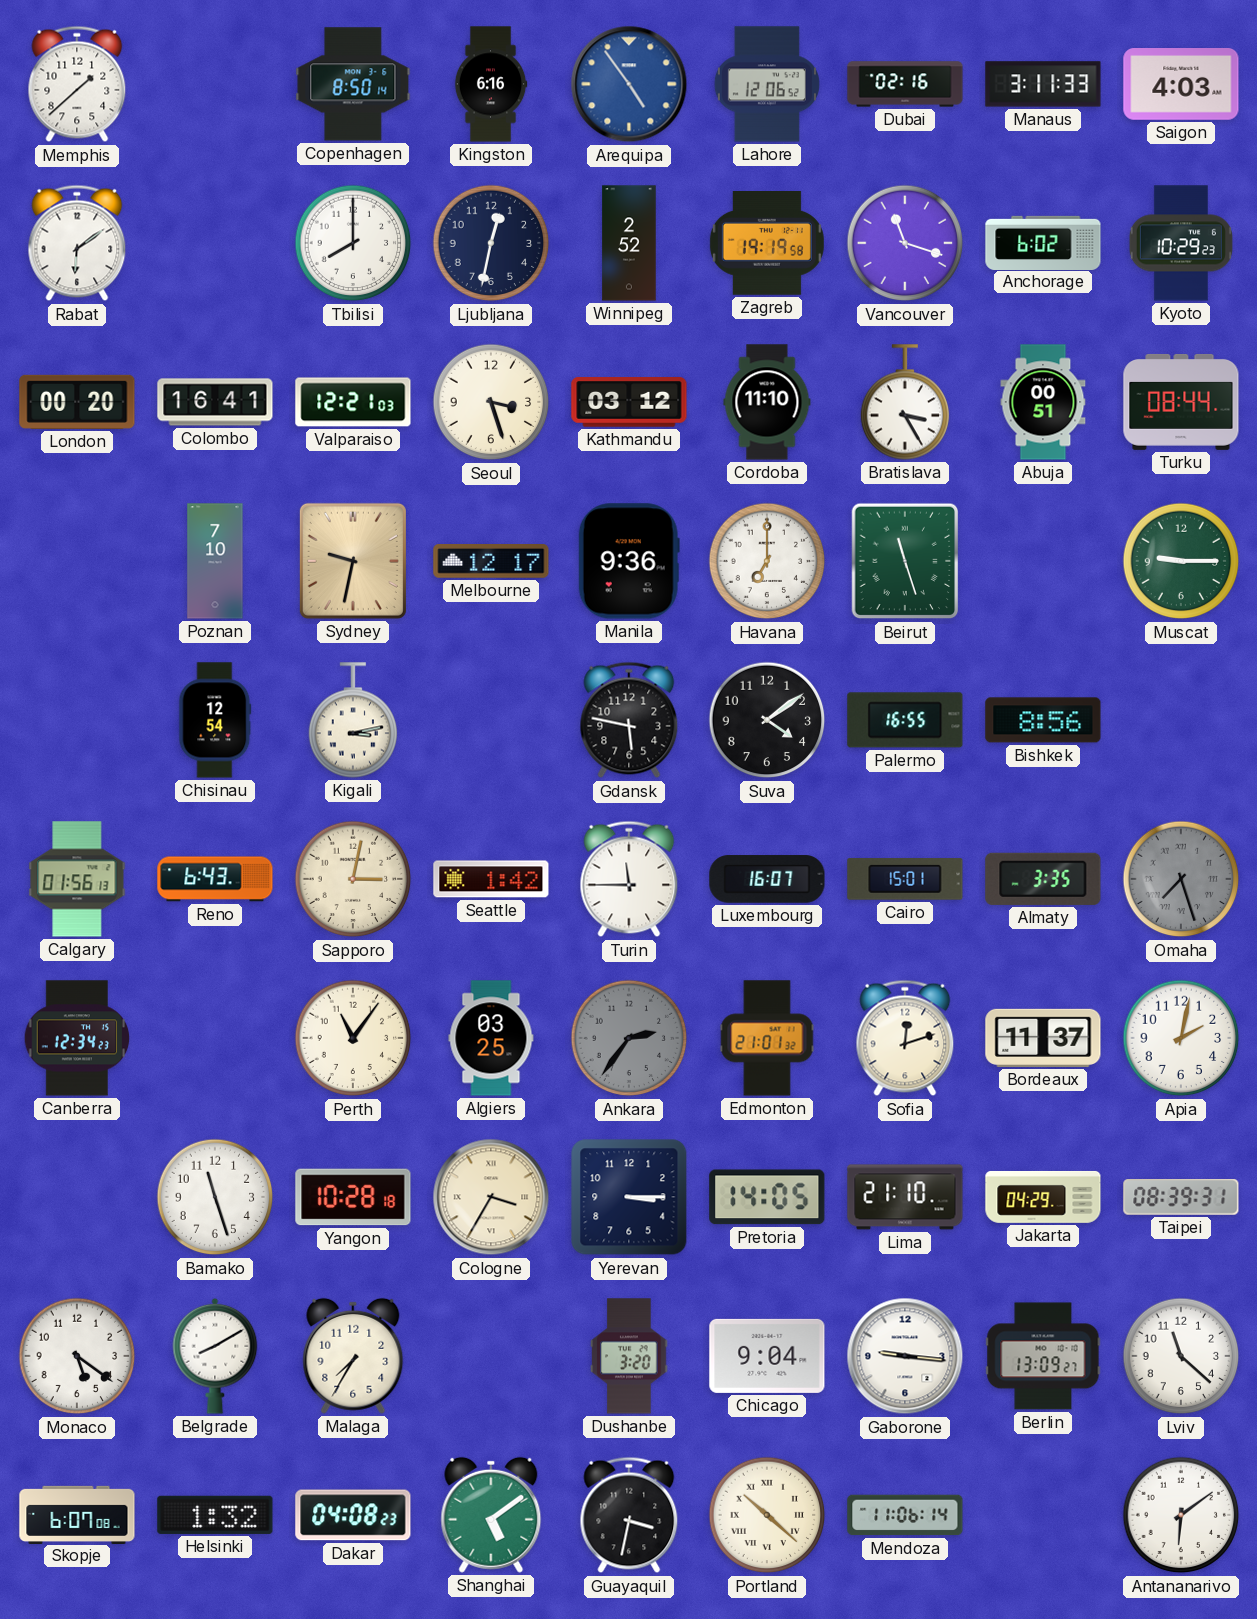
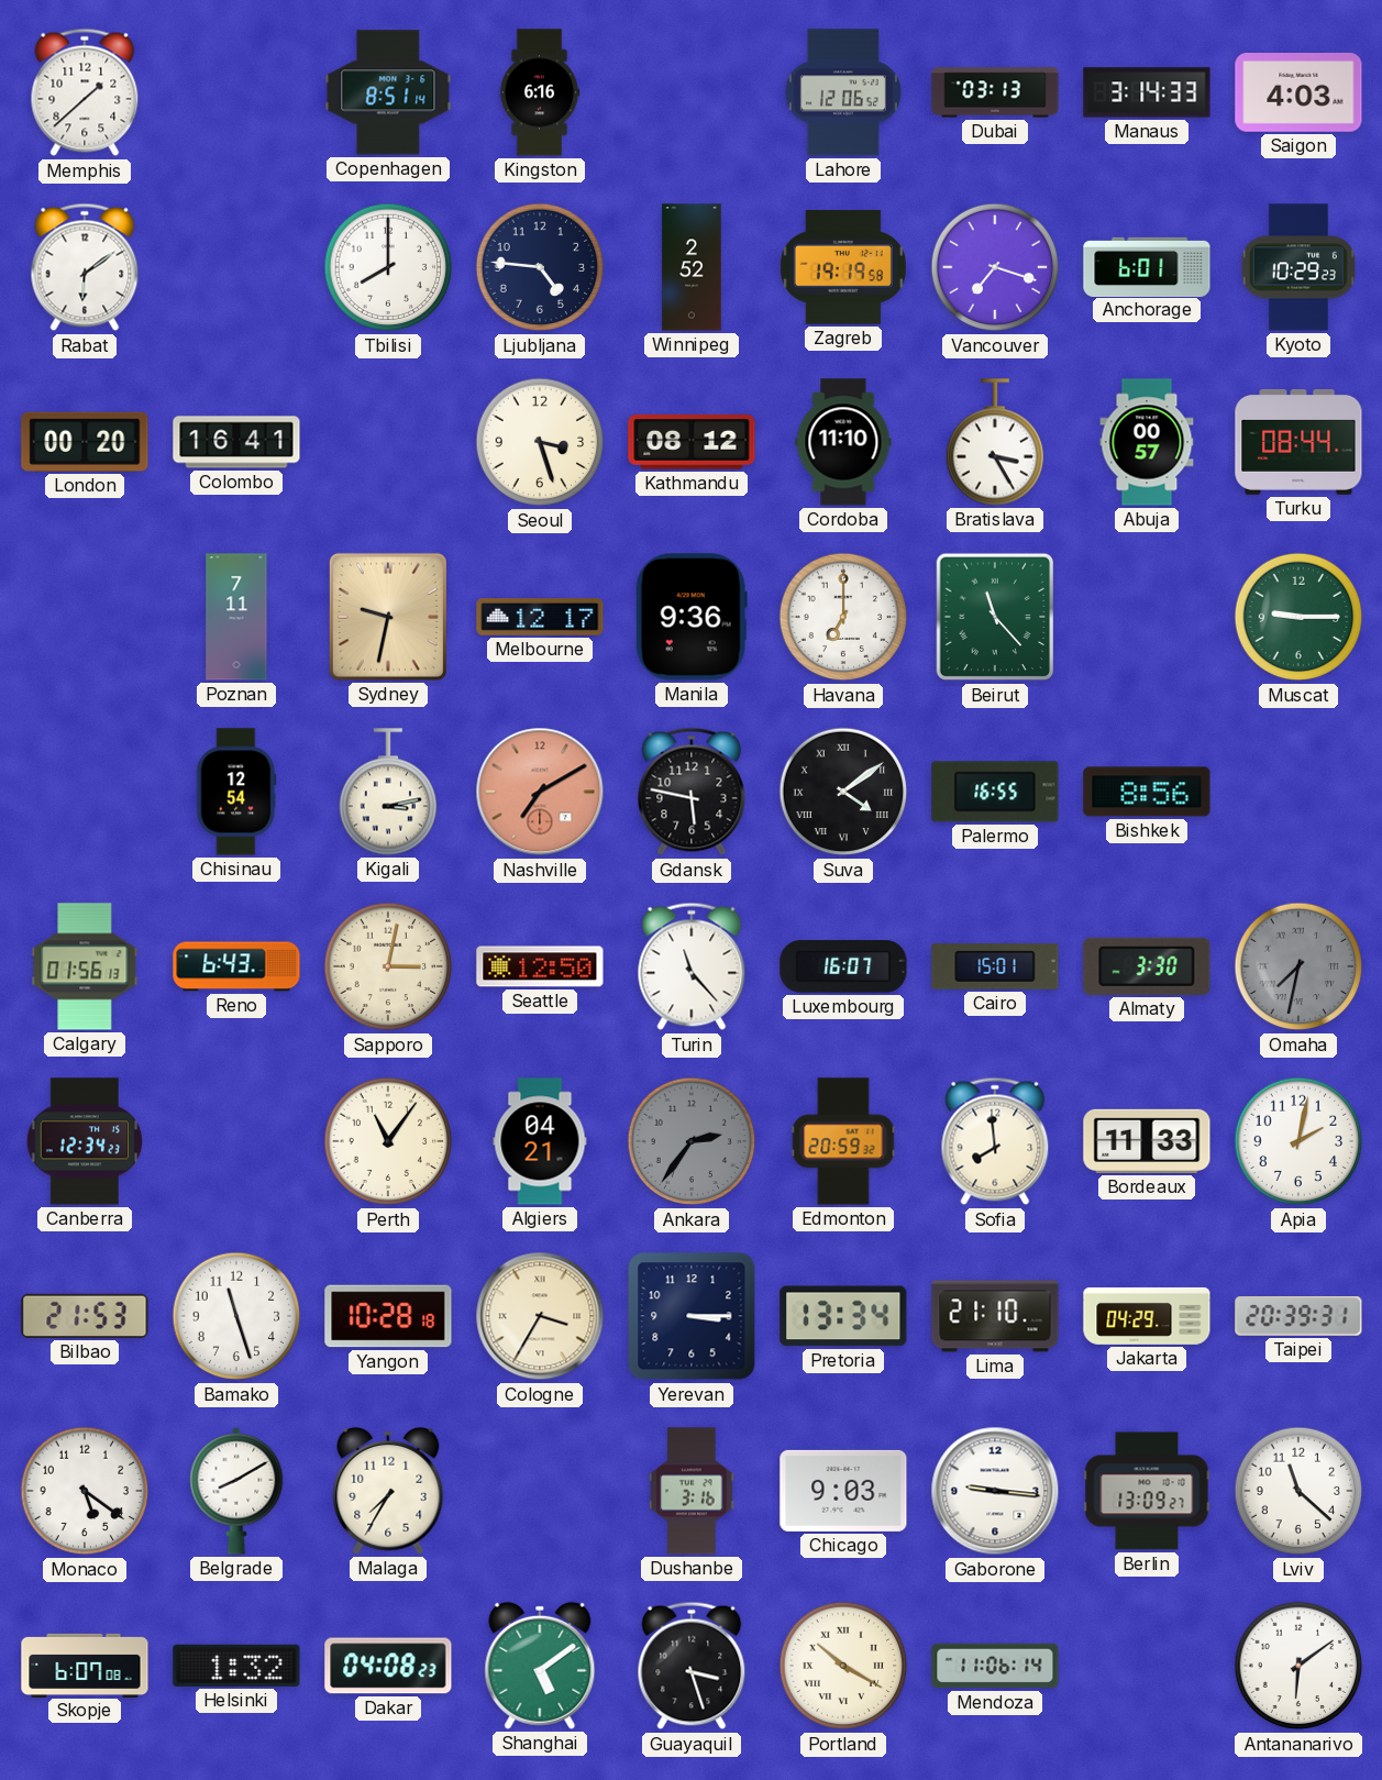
Copenhagen: 8:50 -> 8:51 (388, 92)
Arequipa: 4:54 -> none (629, 84)
Dubai: 02:16 -> 03:13 (995, 92)
Manaus: 3:11 -> 3:14 (1147, 92)
Ljubljana: 12:32 -> 4:46 (540, 267)
Vancouver: 11:18 -> 7:18 (995, 267)
Anchorage: 6:02 -> 6:01 (1147, 266)
Valparaiso: 12:21 -> none (353, 402)
Kathmandu: 03:12 -> 08:12 (692, 442)
Abuja: 00:51 -> 00:57 (1147, 442)
Poznan: 7:10 -> 7:11 (236, 617)
Beirut: 11:27 -> 11:23 (995, 617)
Nashville: none -> 7:10 (540, 792)
Suva numerals: Arabic -> Roman (843, 792)
Seattle: 1:42 -> 12:50 (540, 966)
Turin: 11:45 -> 11:23 (692, 966)
Almaty: 3:35 -> 3:30 (1147, 966)
Omaha: 7:27 -> 7:32 (1298, 966)
Algiers: 03:25 -> 04:21 (540, 1141)
Edmonton: 21:01 -> 20:59 (843, 1141)
Sofia: 12:12 -> 7:59 (995, 1141)
Bordeaux: 11:37 -> 11:33 (1147, 1141)
Bilbao: none -> 21:53 (85, 1316)
Pretoria: 14:05 -> 13:34 (843, 1316)
Taipei: 08:39 -> 20:39 (1298, 1317)
Dushanbe: 3:20 -> 3:16 (692, 1491)
Chicago: 9:04 -> 9:03 (843, 1491)
Guayaquil: 3:32 -> 3:27 (692, 1666)
Portland: 10:22 -> 10:20 (843, 1666)
